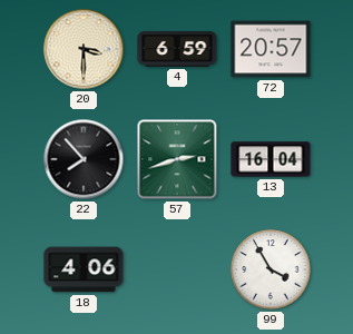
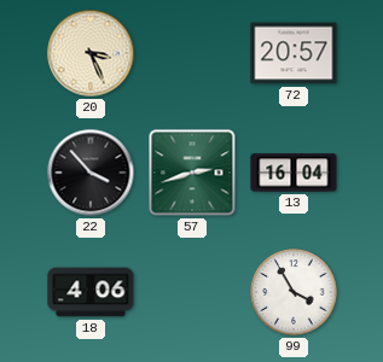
20: 3:30 -> 3:26 (91, 53)
4: 6:59 -> none (177, 49)
22: 7:53 -> 3:53 (91, 173)
